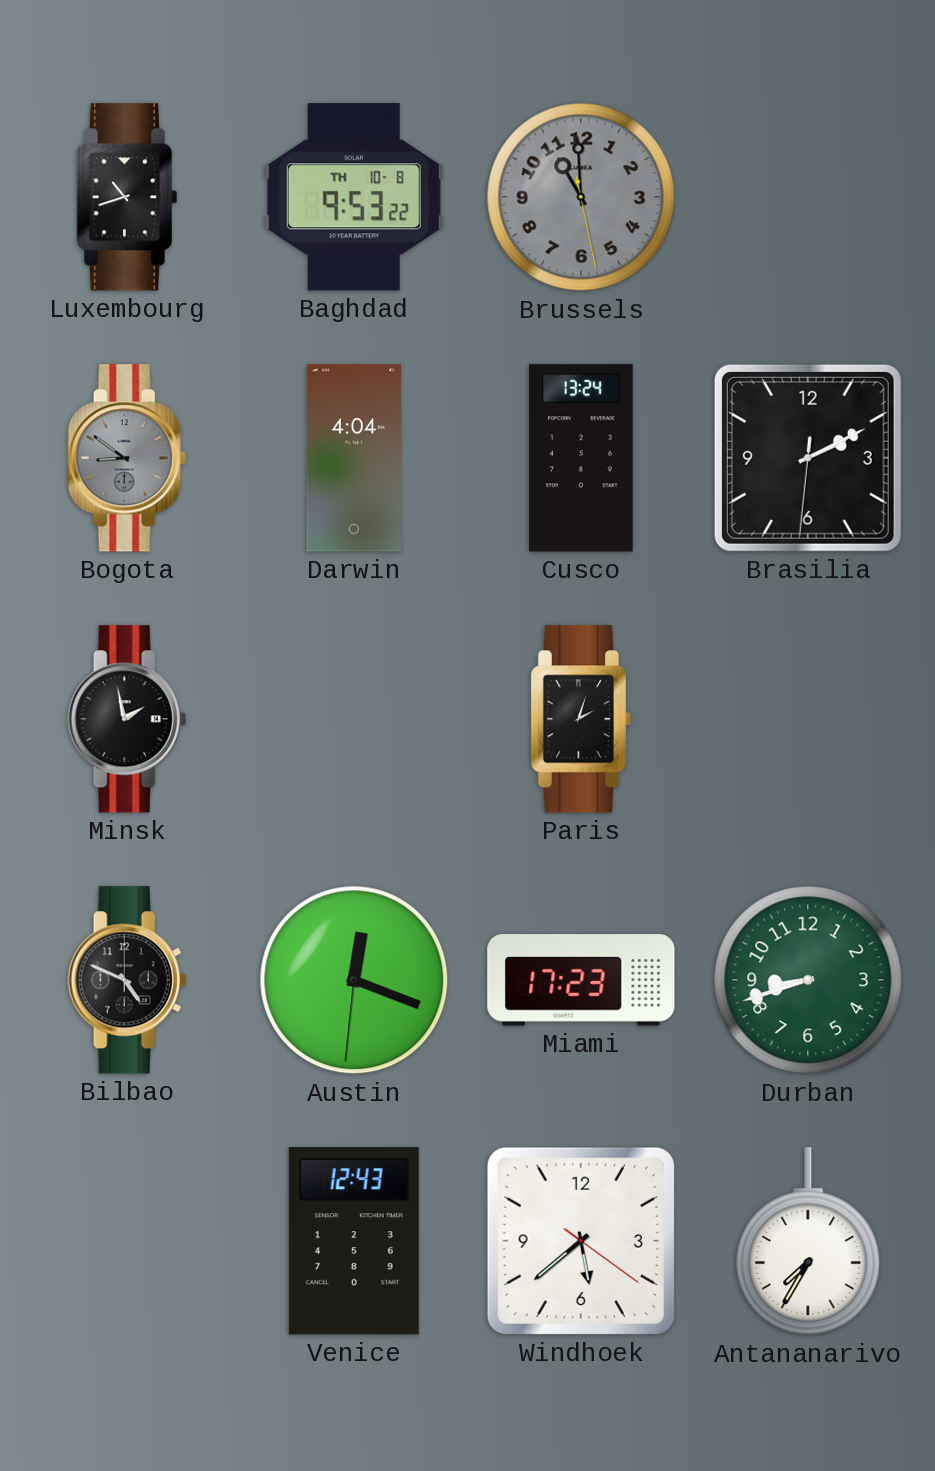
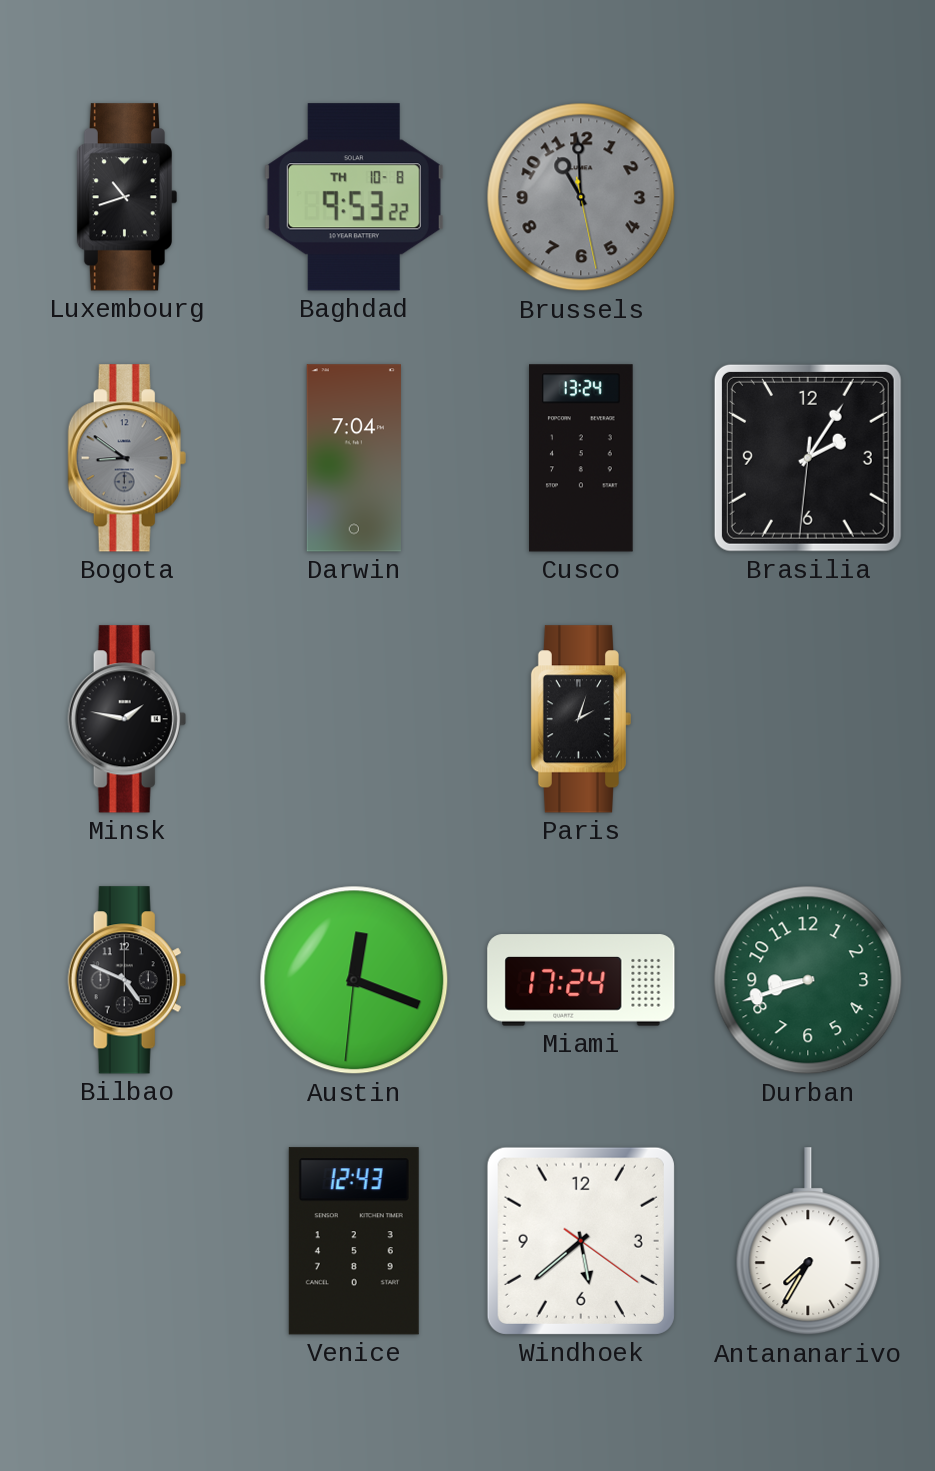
Darwin: 4:04 -> 7:04 (354, 458)
Brasilia: 2:10 -> 2:05 (808, 458)
Minsk: 1:58 -> 1:47 (127, 719)
Miami: 17:23 -> 17:24 (581, 980)
